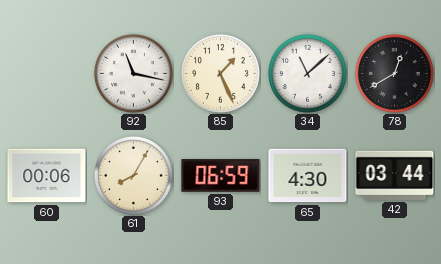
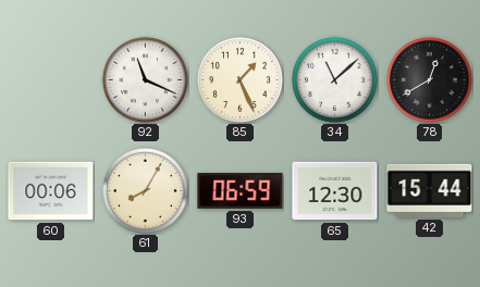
92: 11:17 -> 11:19 (145, 79)
65: 4:30 -> 12:30 (335, 191)
42: 03:44 -> 15:44 (430, 190)
